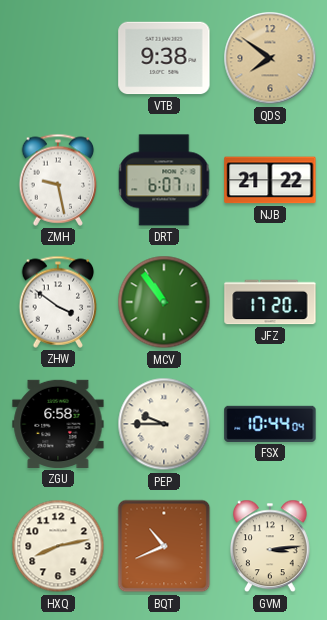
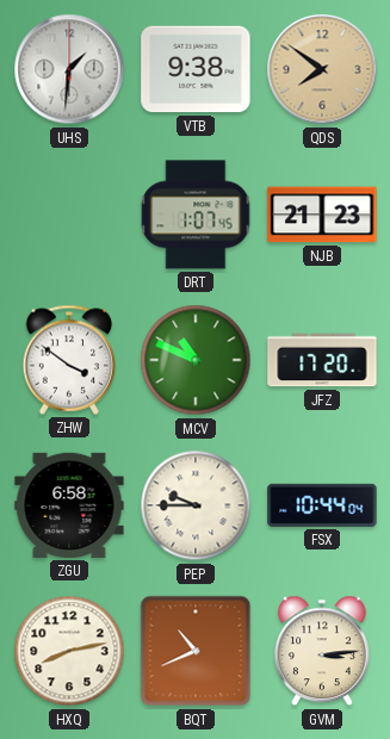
UHS: none -> 1:31 (69, 69)
ZMH: 9:28 -> none (58, 180)
DRT: 6:07 -> 1:07 (196, 215)
NJB: 21:22 -> 21:23 (322, 215)
MCV: 10:54 -> 10:49 (196, 360)
